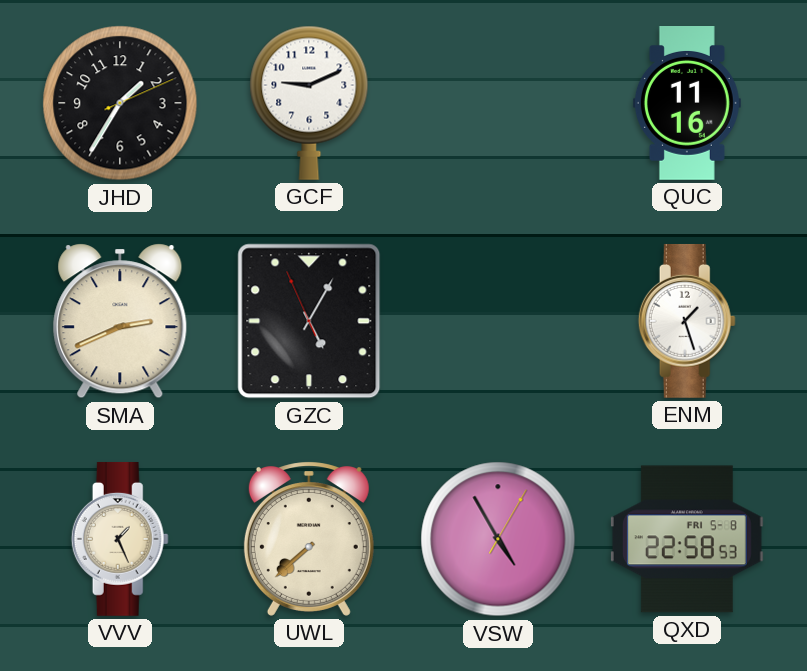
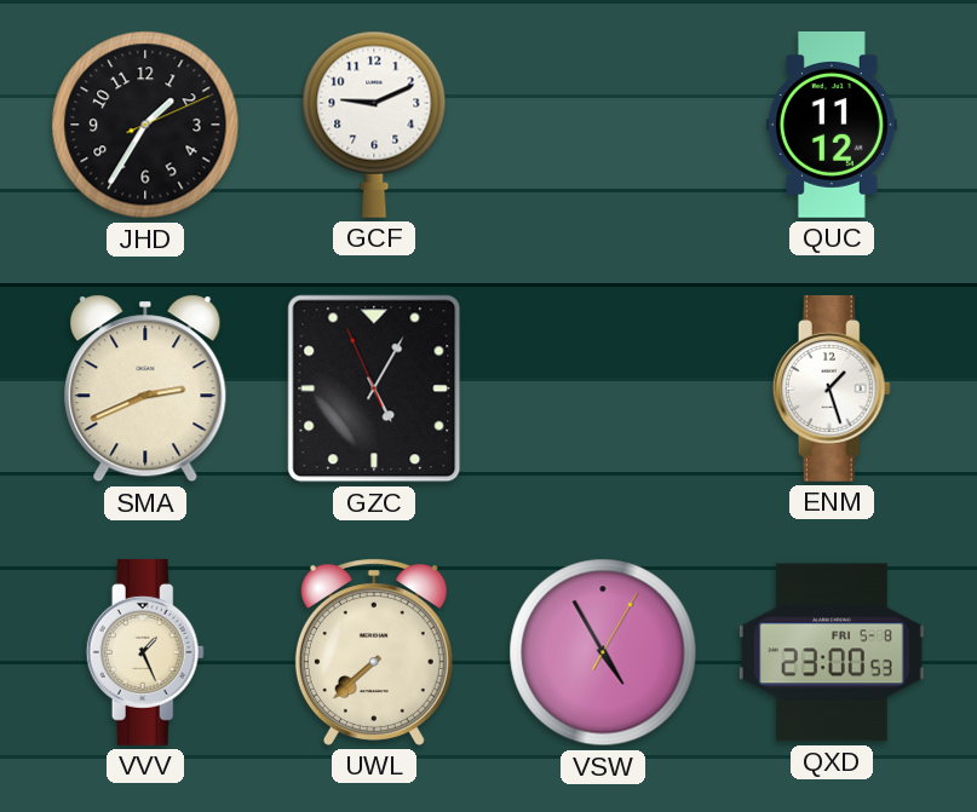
QUC: 11:16 -> 11:12 (832, 126)
QXD: 22:58 -> 23:00 (832, 652)
